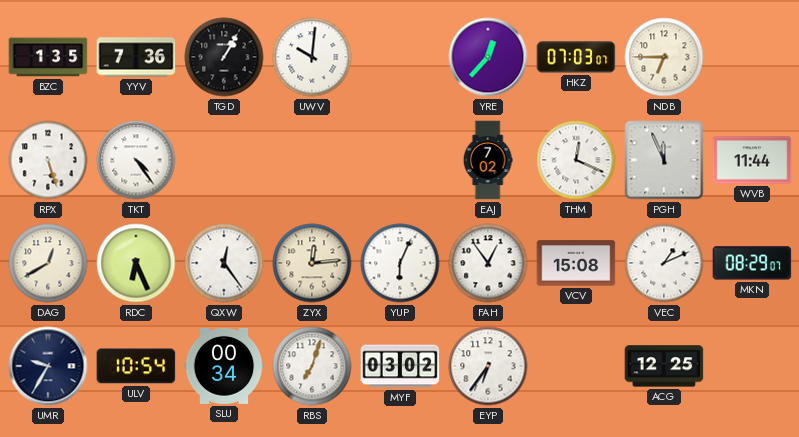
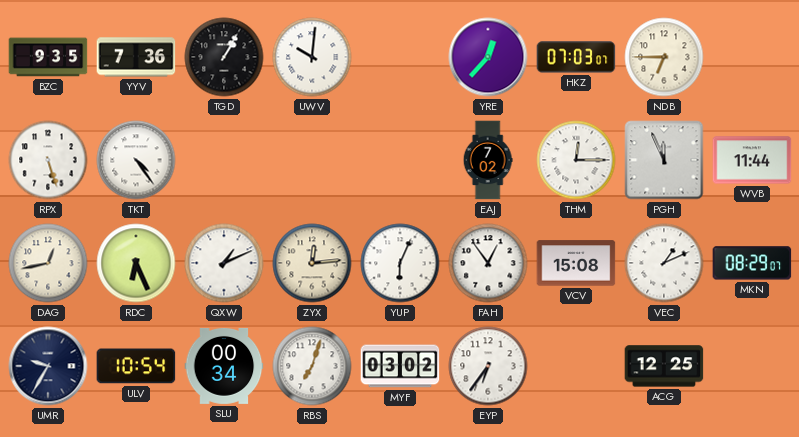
BZC: 1:35 -> 9:35 (48, 57)
THM: 12:19 -> 12:15 (576, 160)
DAG: 12:40 -> 12:43 (48, 263)
QXW: 12:24 -> 1:11 (224, 263)
